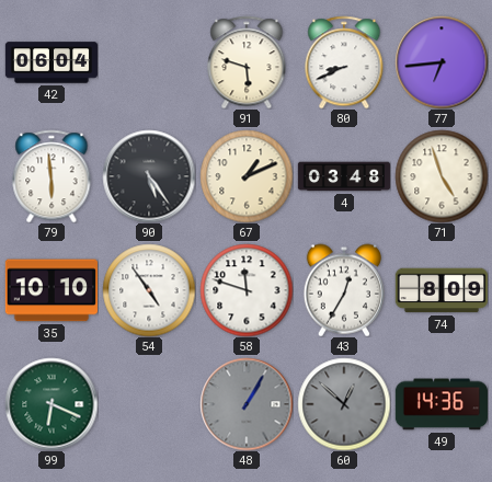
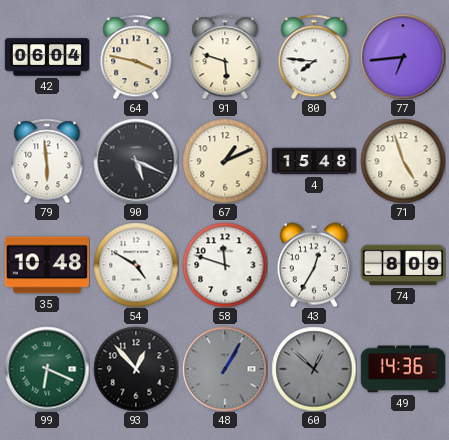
64: none -> 3:47 (136, 57)
80: 8:41 -> 7:46 (314, 57)
90: 5:24 -> 5:19 (136, 161)
4: 03:48 -> 15:48 (314, 161)
35: 10:10 -> 10:48 (46, 265)
54: 4:54 -> 4:50 (136, 265)
93: none -> 12:53 (136, 369)
